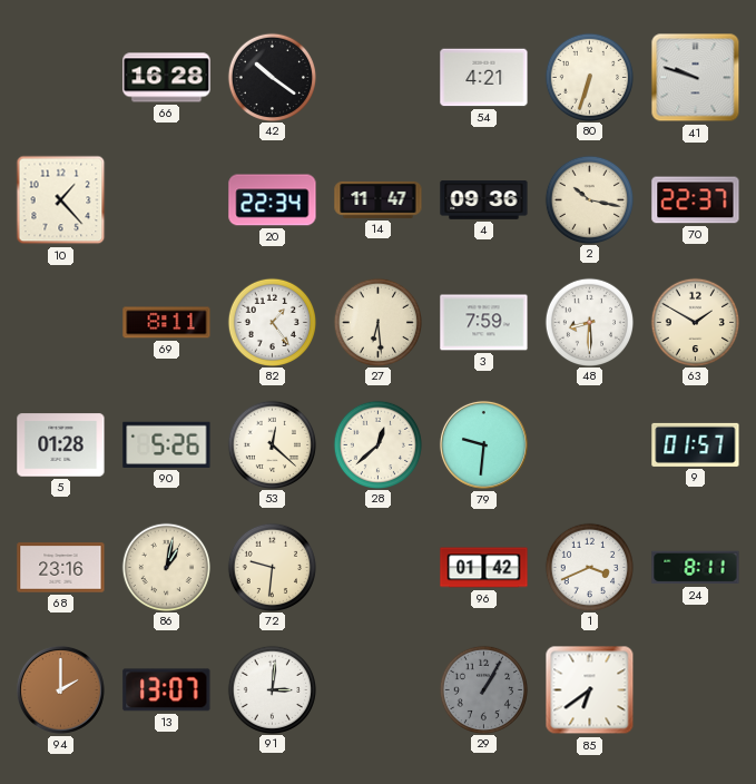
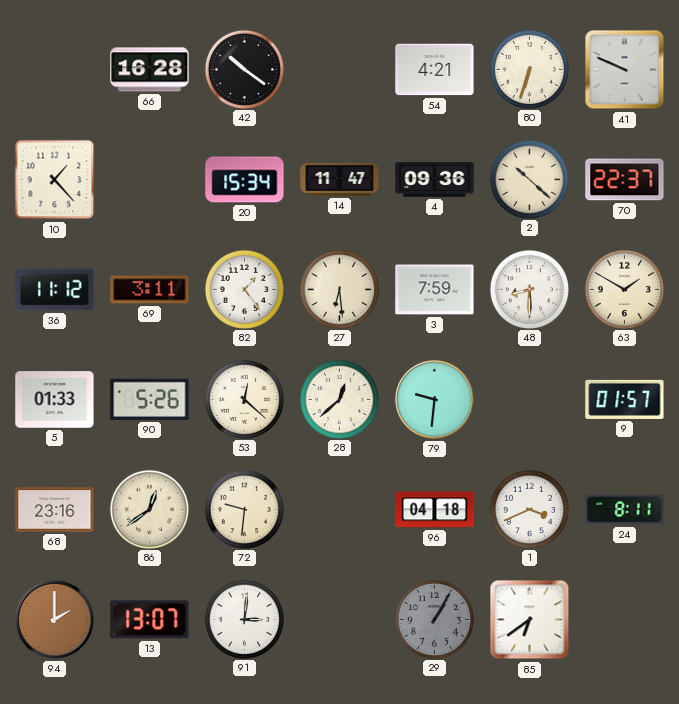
41: 9:48 -> 9:49 (625, 70)
20: 22:34 -> 15:34 (245, 180)
2: 10:17 -> 10:22 (529, 179)
36: none -> 11:12 (55, 290)
69: 8:11 -> 3:11 (150, 290)
5: 01:28 -> 01:33 (55, 400)
86: 1:02 -> 12:39 (149, 509)
96: 01:42 -> 04:18 (435, 510)
